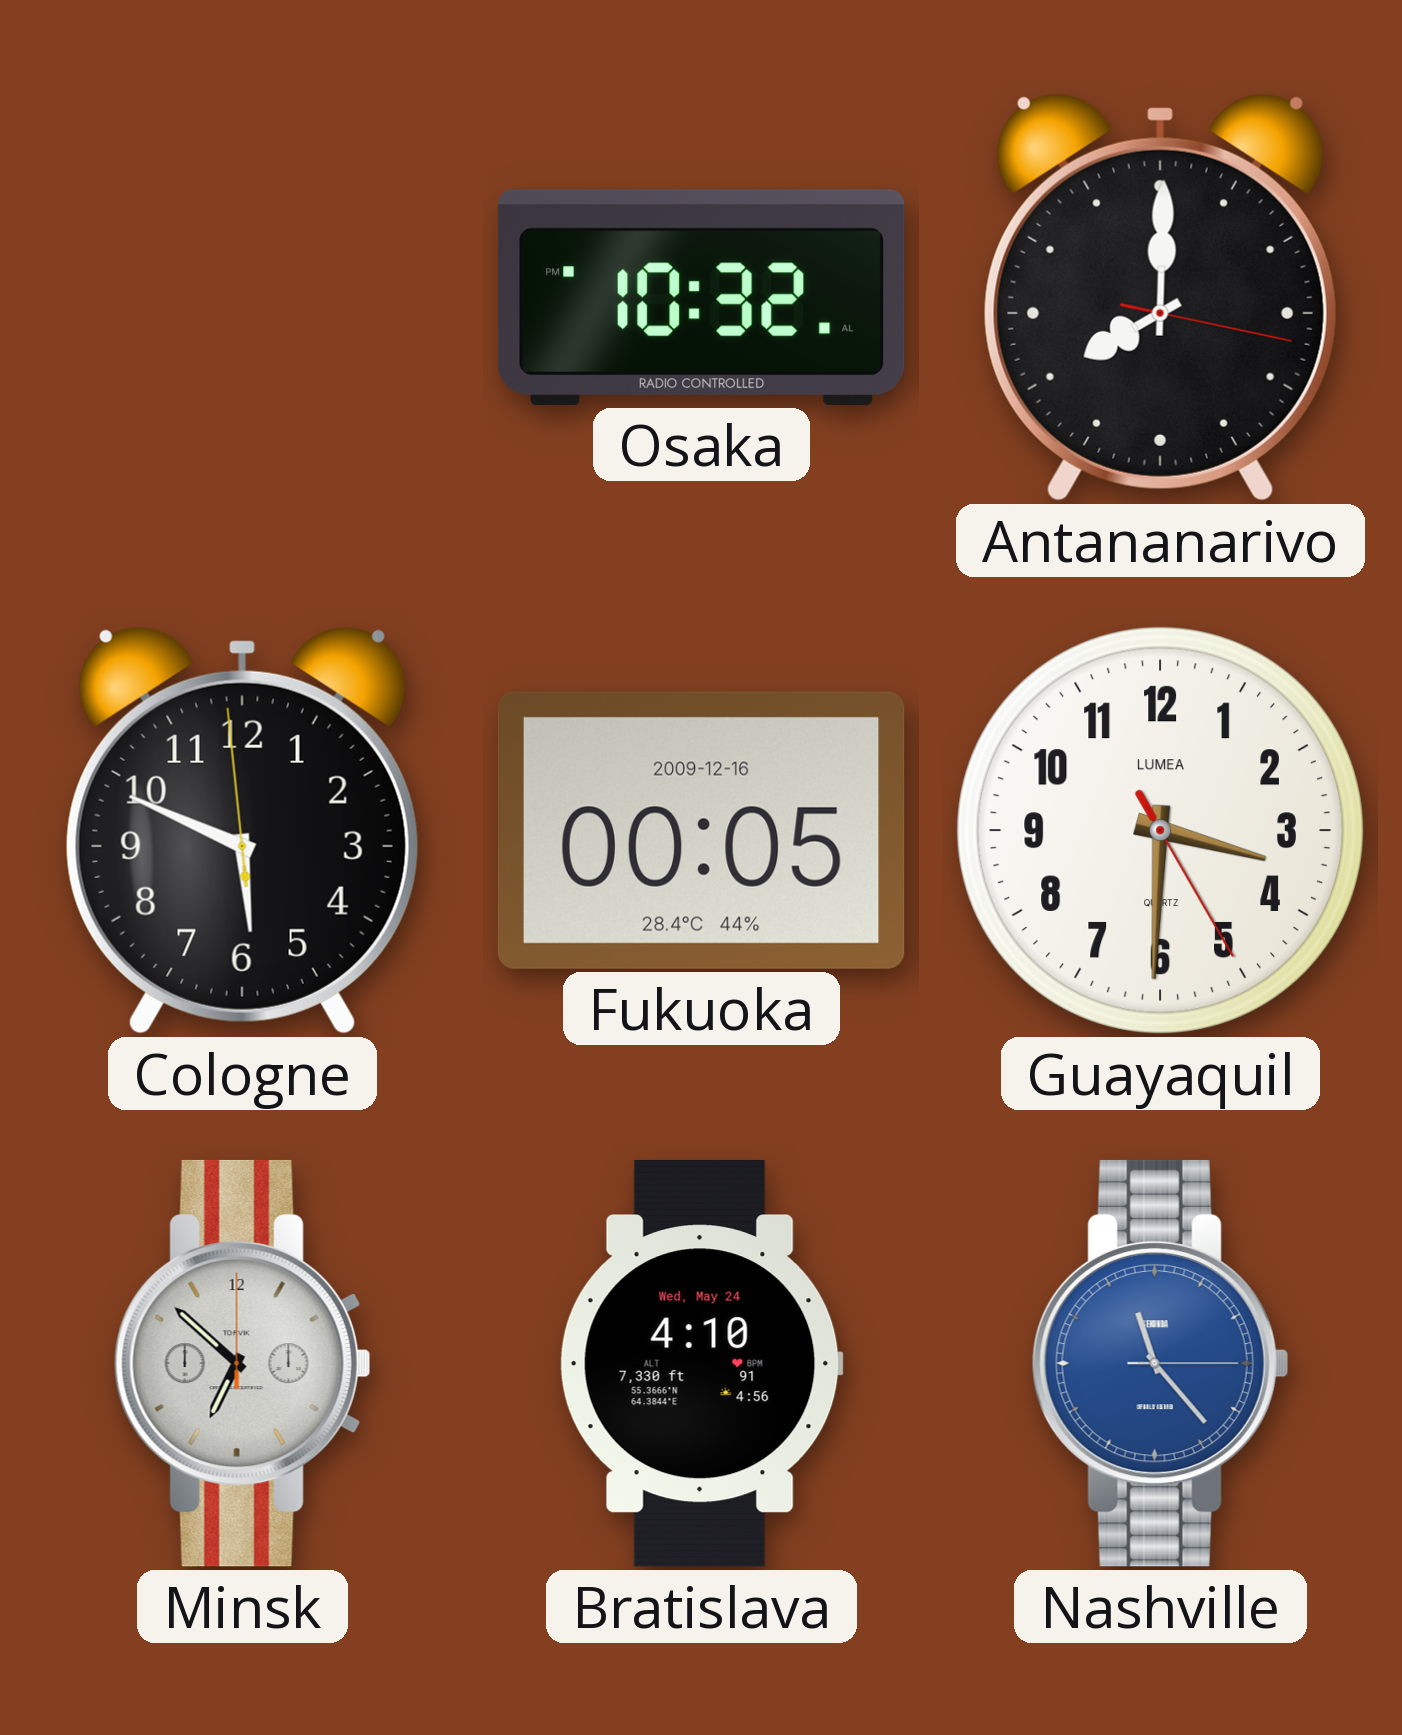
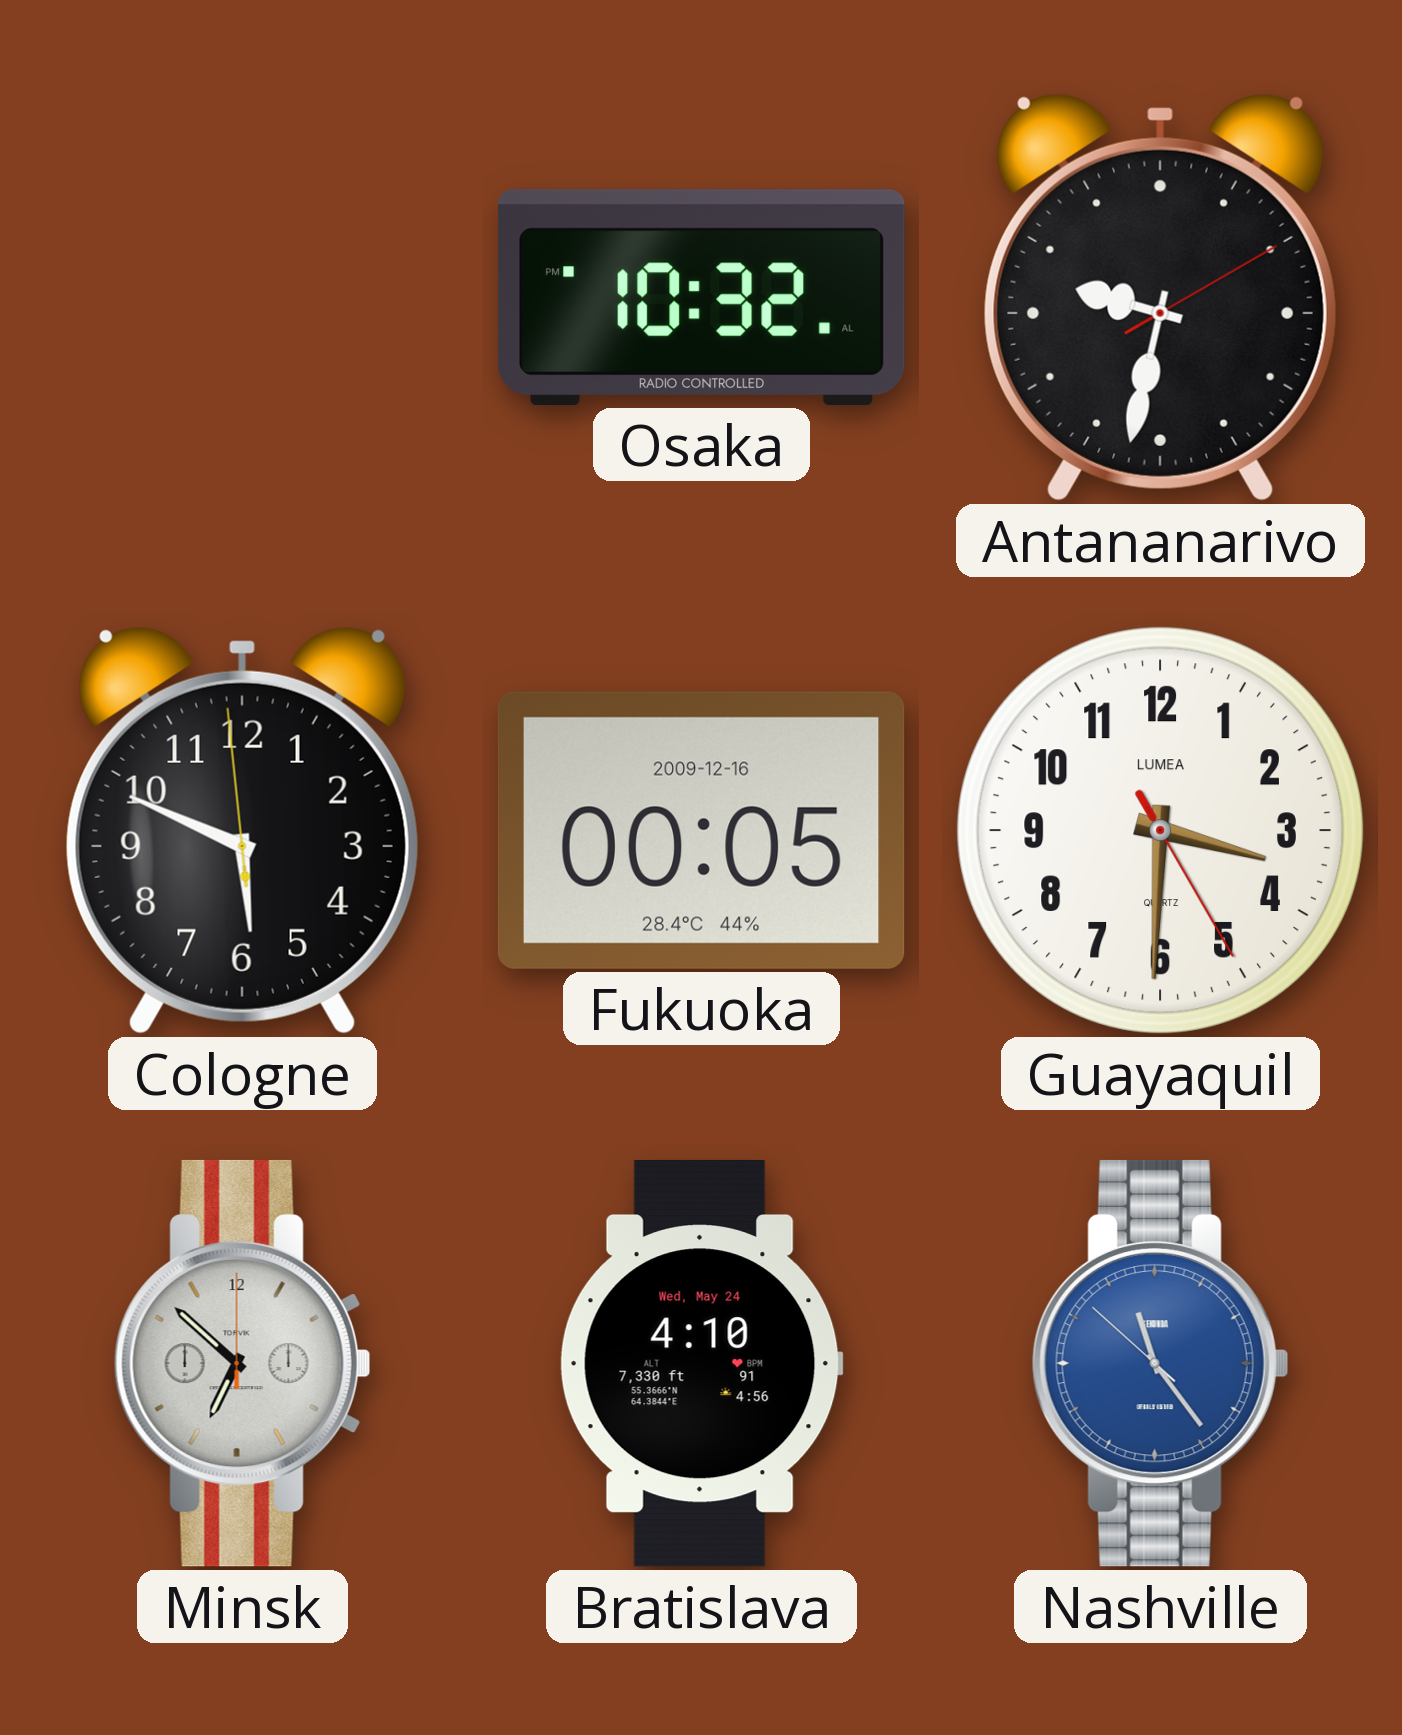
Antananarivo: 8:00 -> 9:32 (1160, 297)
Nashville: 11:23:15 -> 11:23:52 (1160, 1363)
